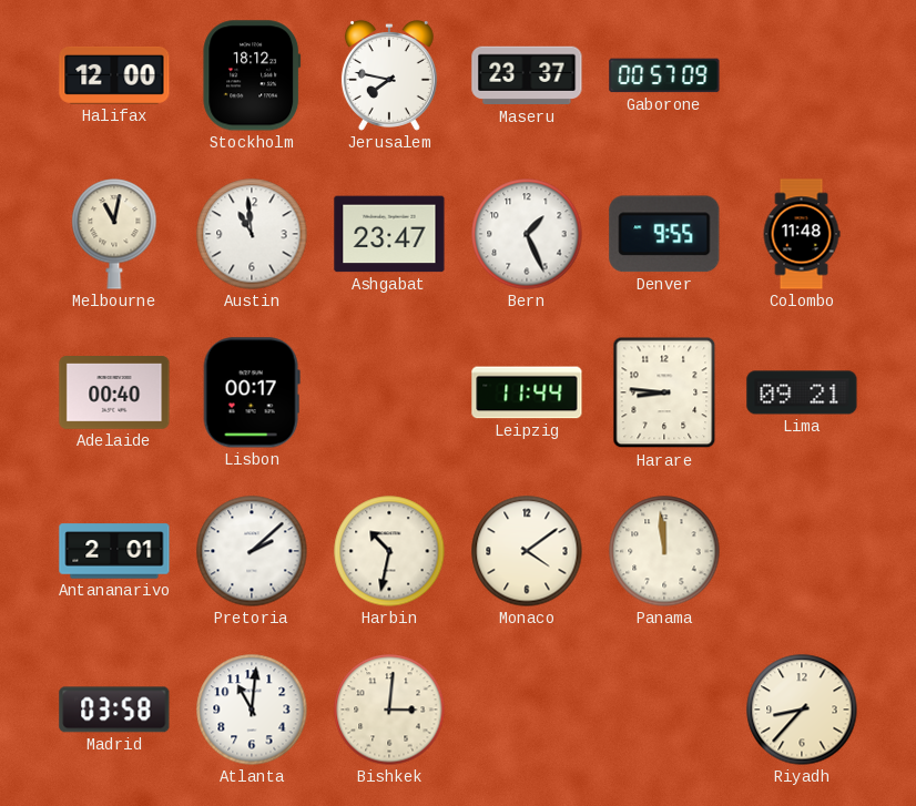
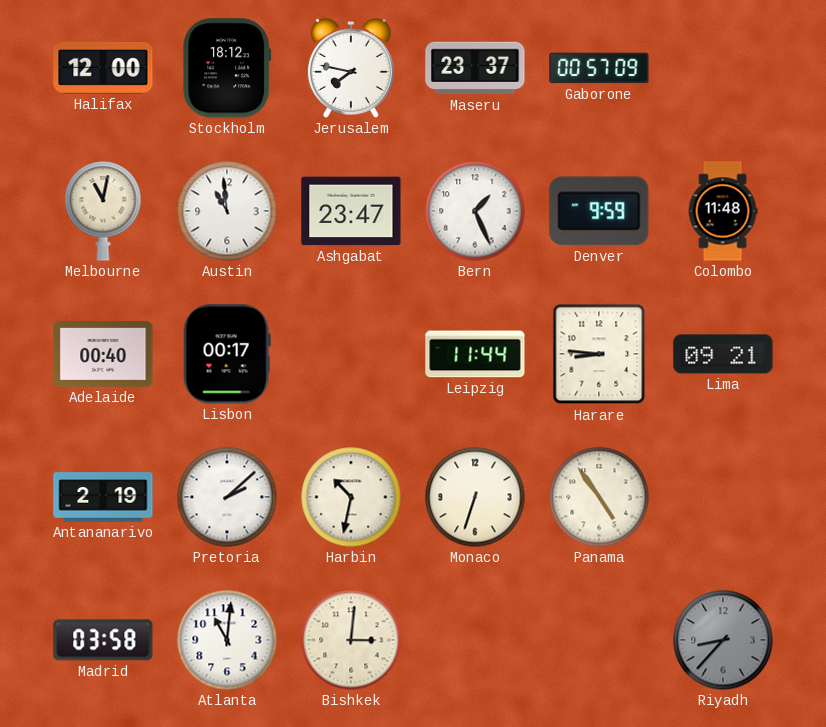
Denver: 9:55 -> 9:59 (599, 211)
Antananarivo: 2:01 -> 2:19 (103, 497)
Monaco: 4:09 -> 6:33 (475, 497)
Panama: 11:59 -> 4:54 (599, 497)
Riyadh dial: cream -> grey (723, 640)
